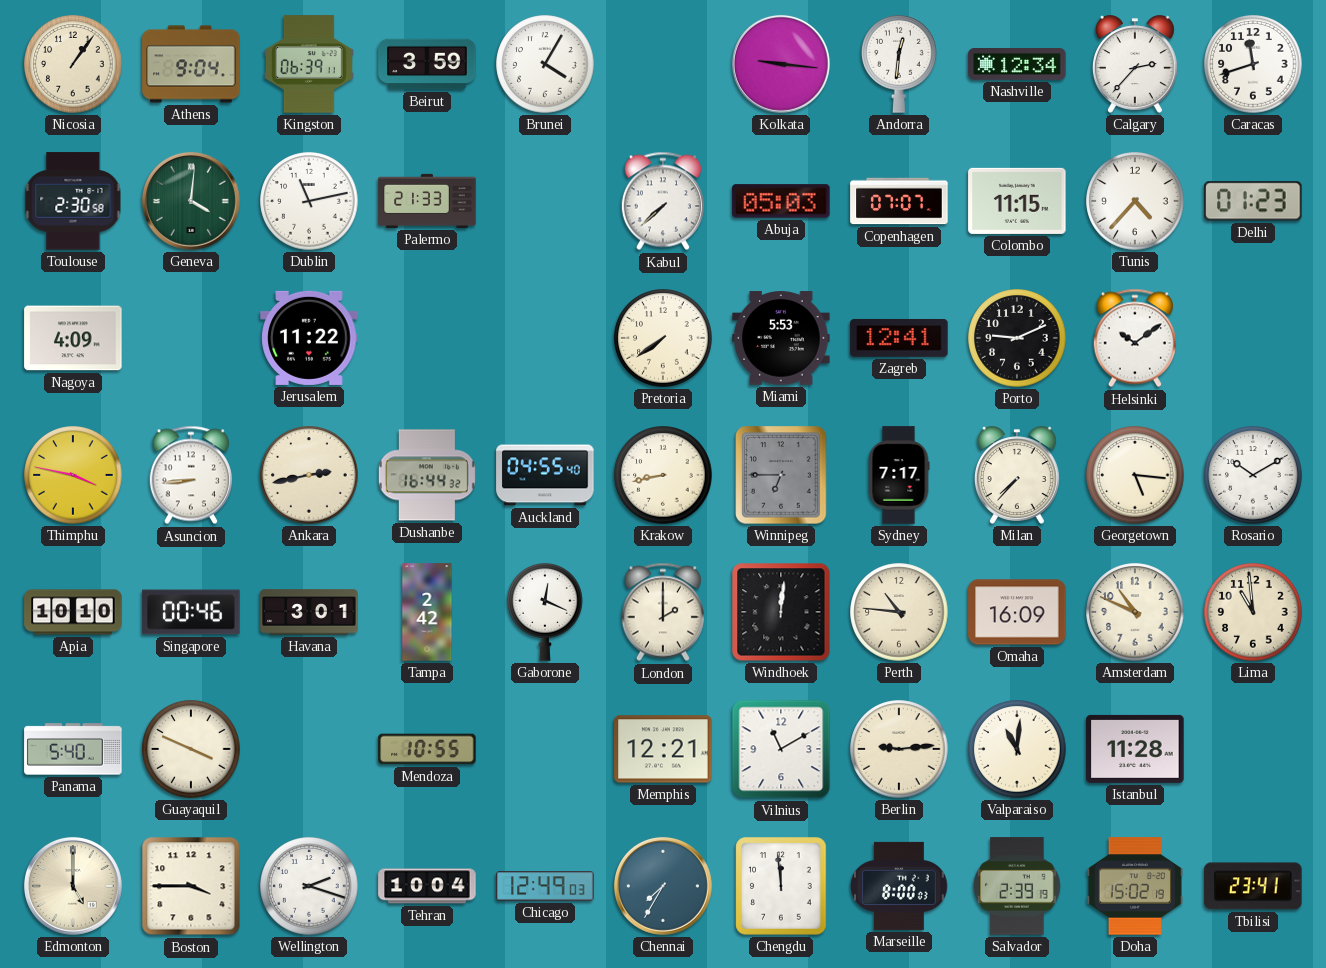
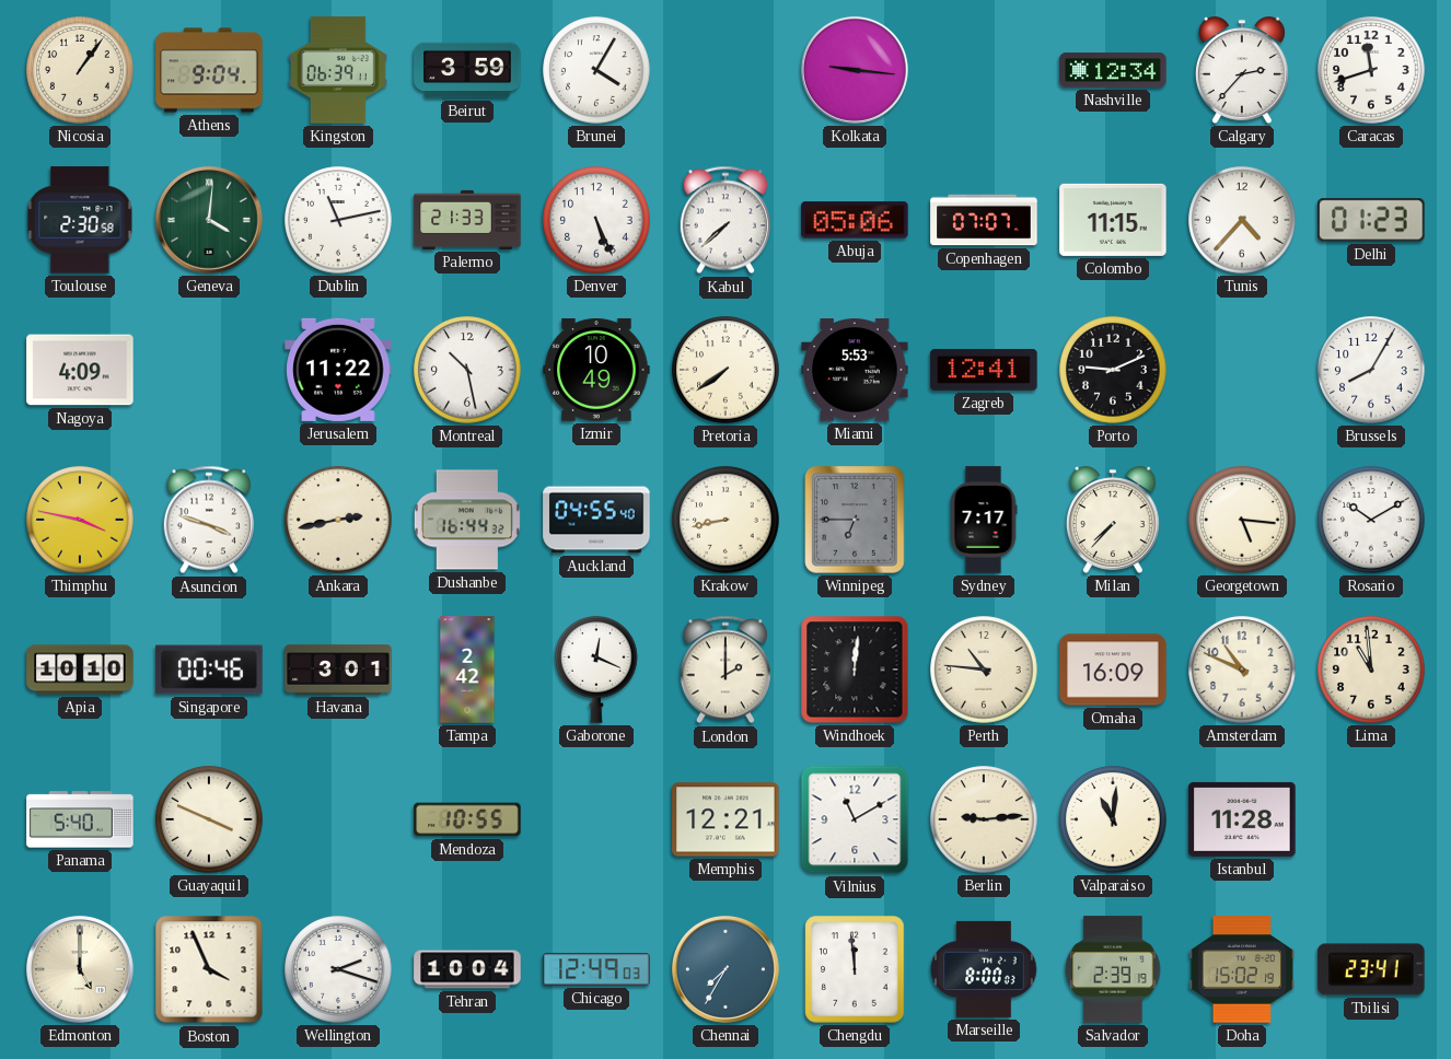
Andorra: 12:31 -> none (899, 65)
Denver: none -> 5:26 (596, 220)
Abuja: 05:03 -> 05:06 (855, 220)
Montreal: none -> 10:28 (467, 370)
Izmir: none -> 10:49 (596, 370)
Helsinki: 10:09 -> none (1135, 338)
Brussels: none -> 8:05 (1371, 370)
Asuncion: 8:44 -> 3:48 (209, 520)
Boston: 3:45 -> 3:56 (209, 969)
